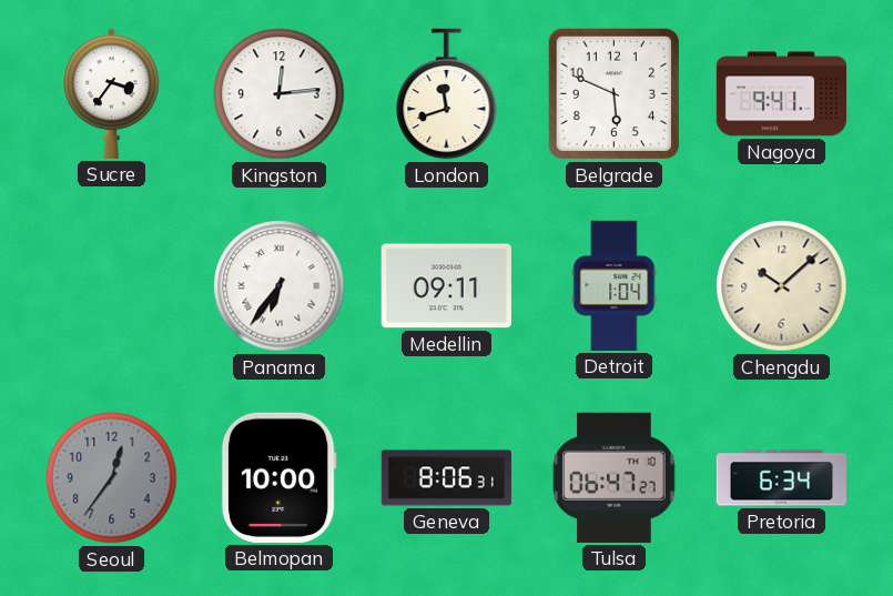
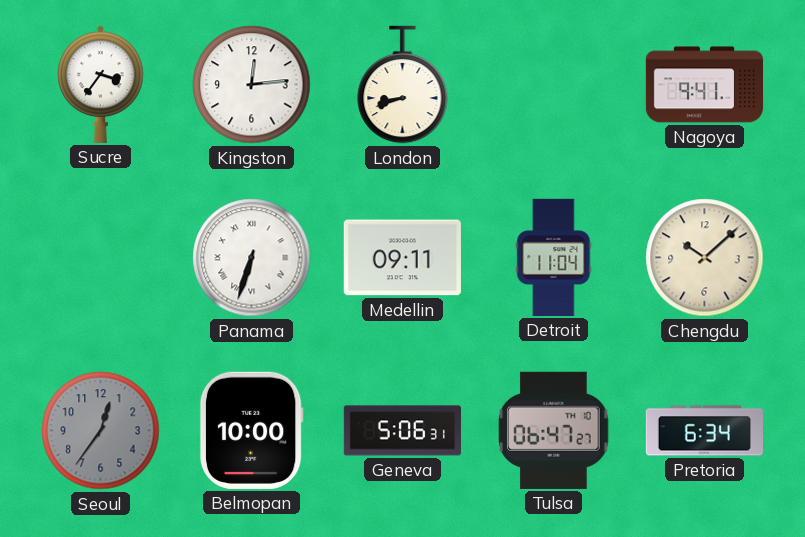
London: 11:42 -> 8:42 (403, 85)
Belgrade: 5:49 -> none (615, 94)
Panama: 6:36 -> 6:33 (252, 258)
Detroit: 1:04 -> 11:04 (554, 257)
Geneva: 8:06 -> 5:06 (402, 431)
